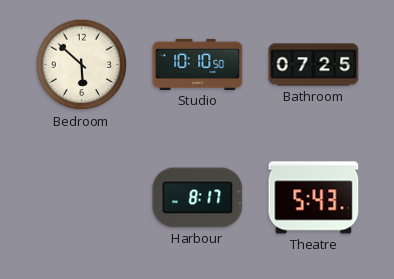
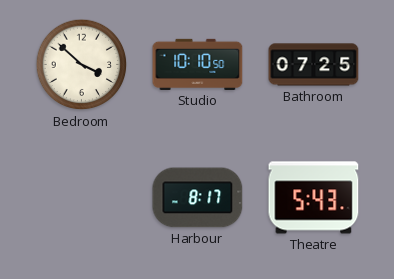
Bedroom: 5:52 -> 3:52 (82, 65)
